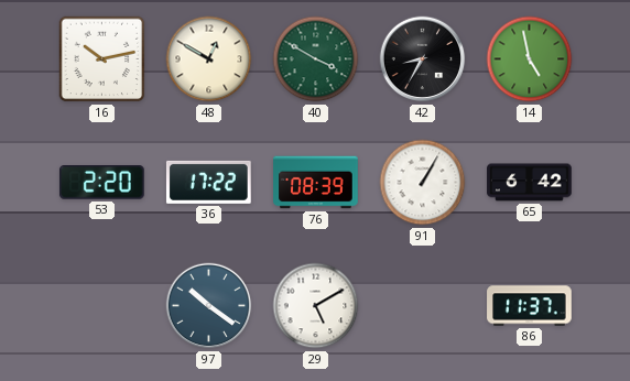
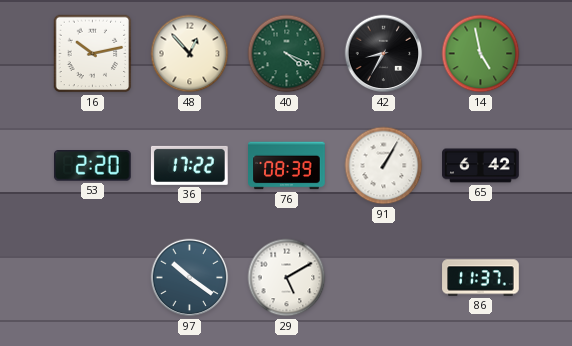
48: 12:50 -> 12:53 (190, 54)
40: 3:50 -> 4:19 (287, 54)
